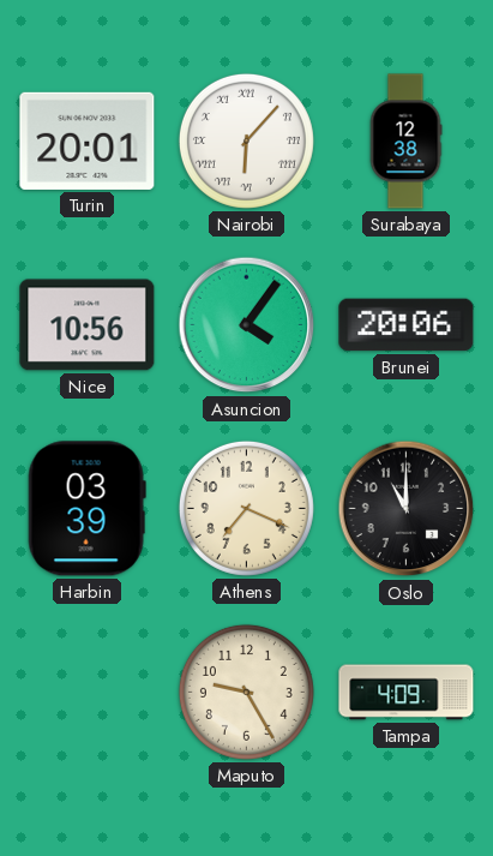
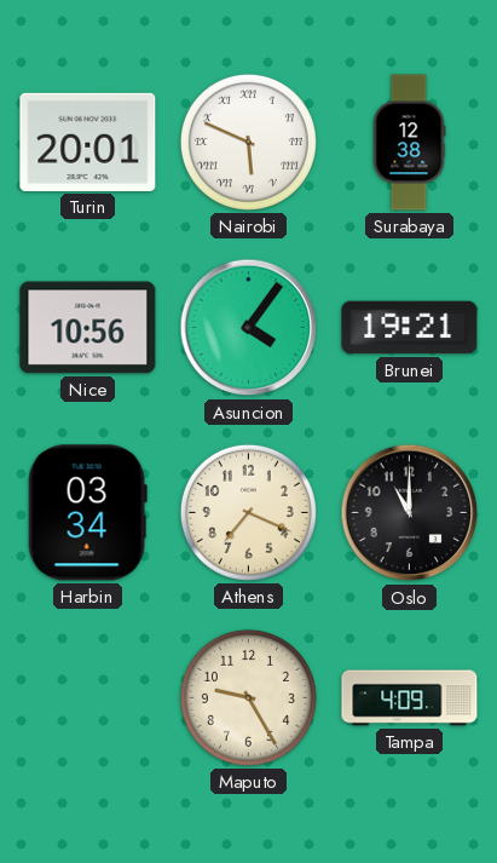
Nairobi: 6:07 -> 5:49 (248, 142)
Brunei: 20:06 -> 19:21 (410, 328)
Harbin: 03:39 -> 03:34 (87, 513)
